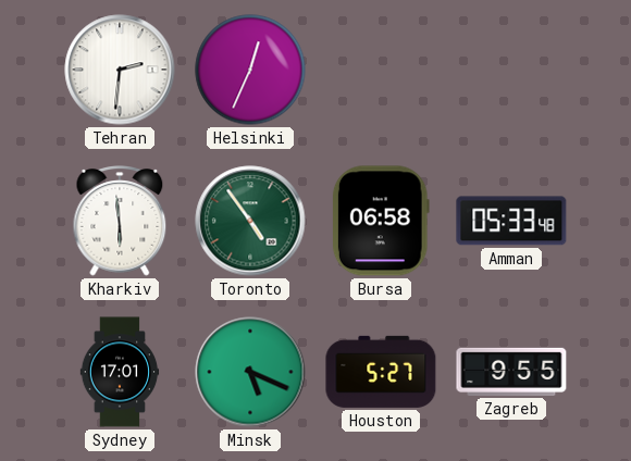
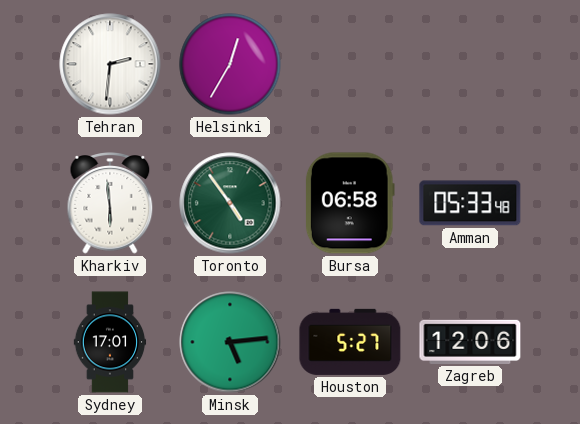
Helsinki: 12:34 -> 12:35 (230, 64)
Minsk: 5:19 -> 5:14 (230, 342)
Zagreb: 9:55 -> 12:06 (470, 342)
